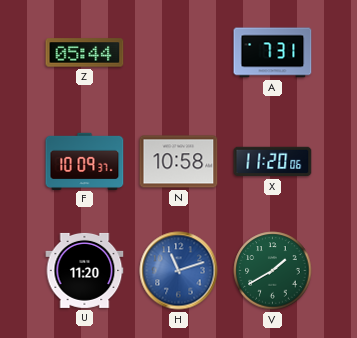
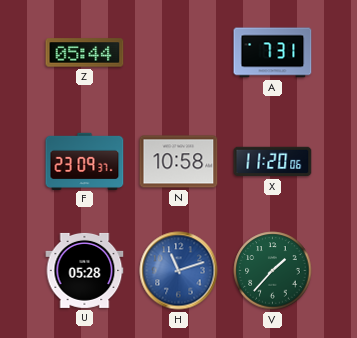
F: 10:09 -> 23:09 (85, 161)
U: 11:20 -> 05:28 (85, 270)
V: 1:40 -> 1:37 (273, 271)
